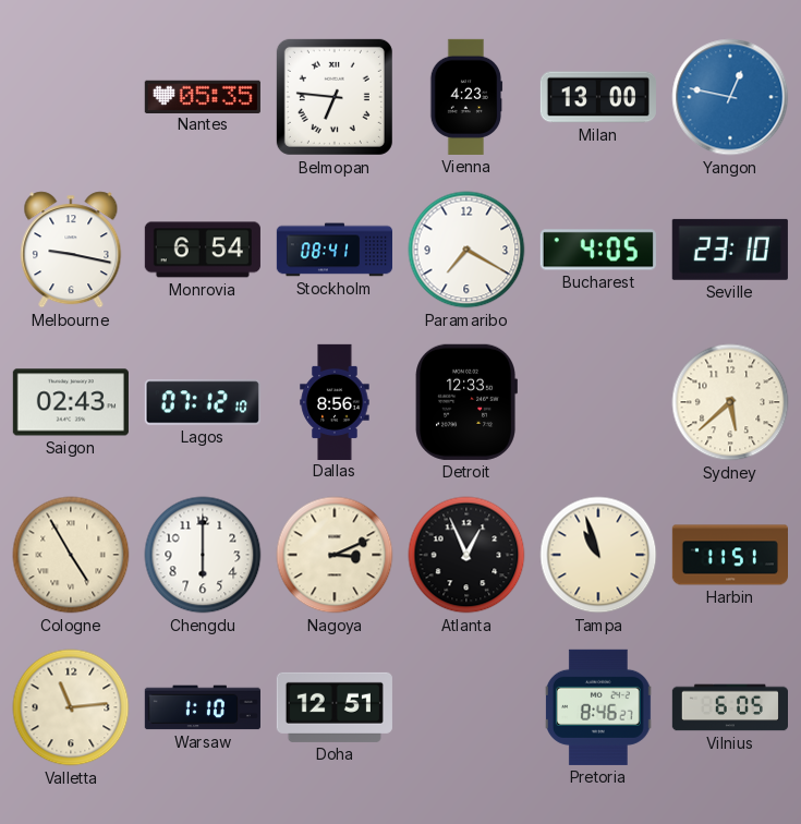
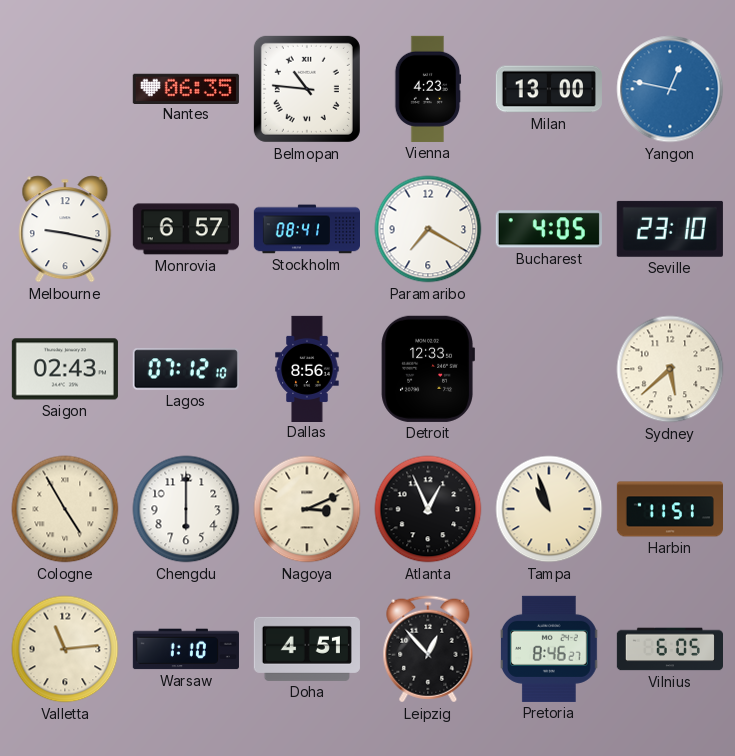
Nantes: 05:35 -> 06:35 (186, 88)
Belmopan: 6:46 -> 10:46 (307, 89)
Monrovia: 6:54 -> 6:57 (186, 229)
Doha: 12:51 -> 4:51 (307, 649)
Leipzig: none -> 12:53 (428, 649)
